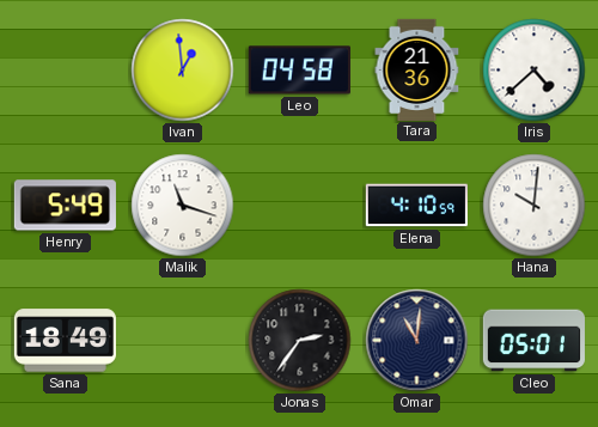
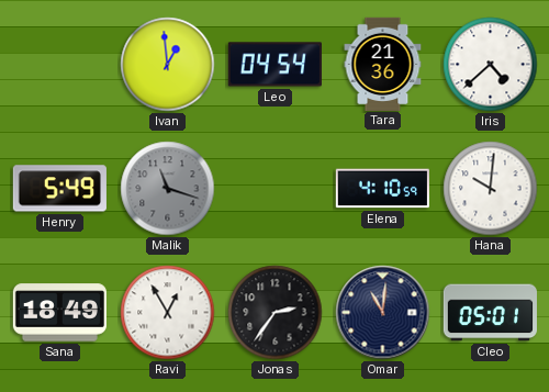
Leo: 04:58 -> 04:54 (274, 65)
Malik dial: white -> grey (168, 189)
Ravi: none -> 12:55 (168, 313)
